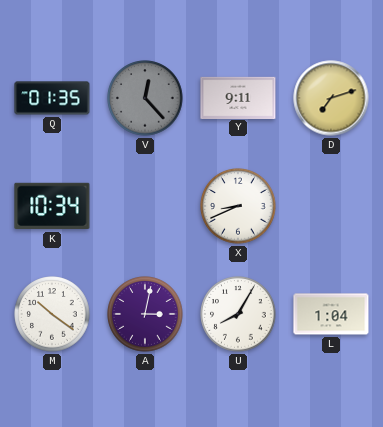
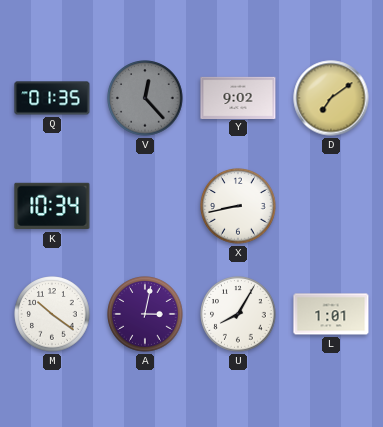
Y: 9:11 -> 9:02 (238, 97)
D: 7:12 -> 7:09 (331, 98)
X: 8:41 -> 8:43 (238, 206)
L: 1:04 -> 1:01 (331, 314)
